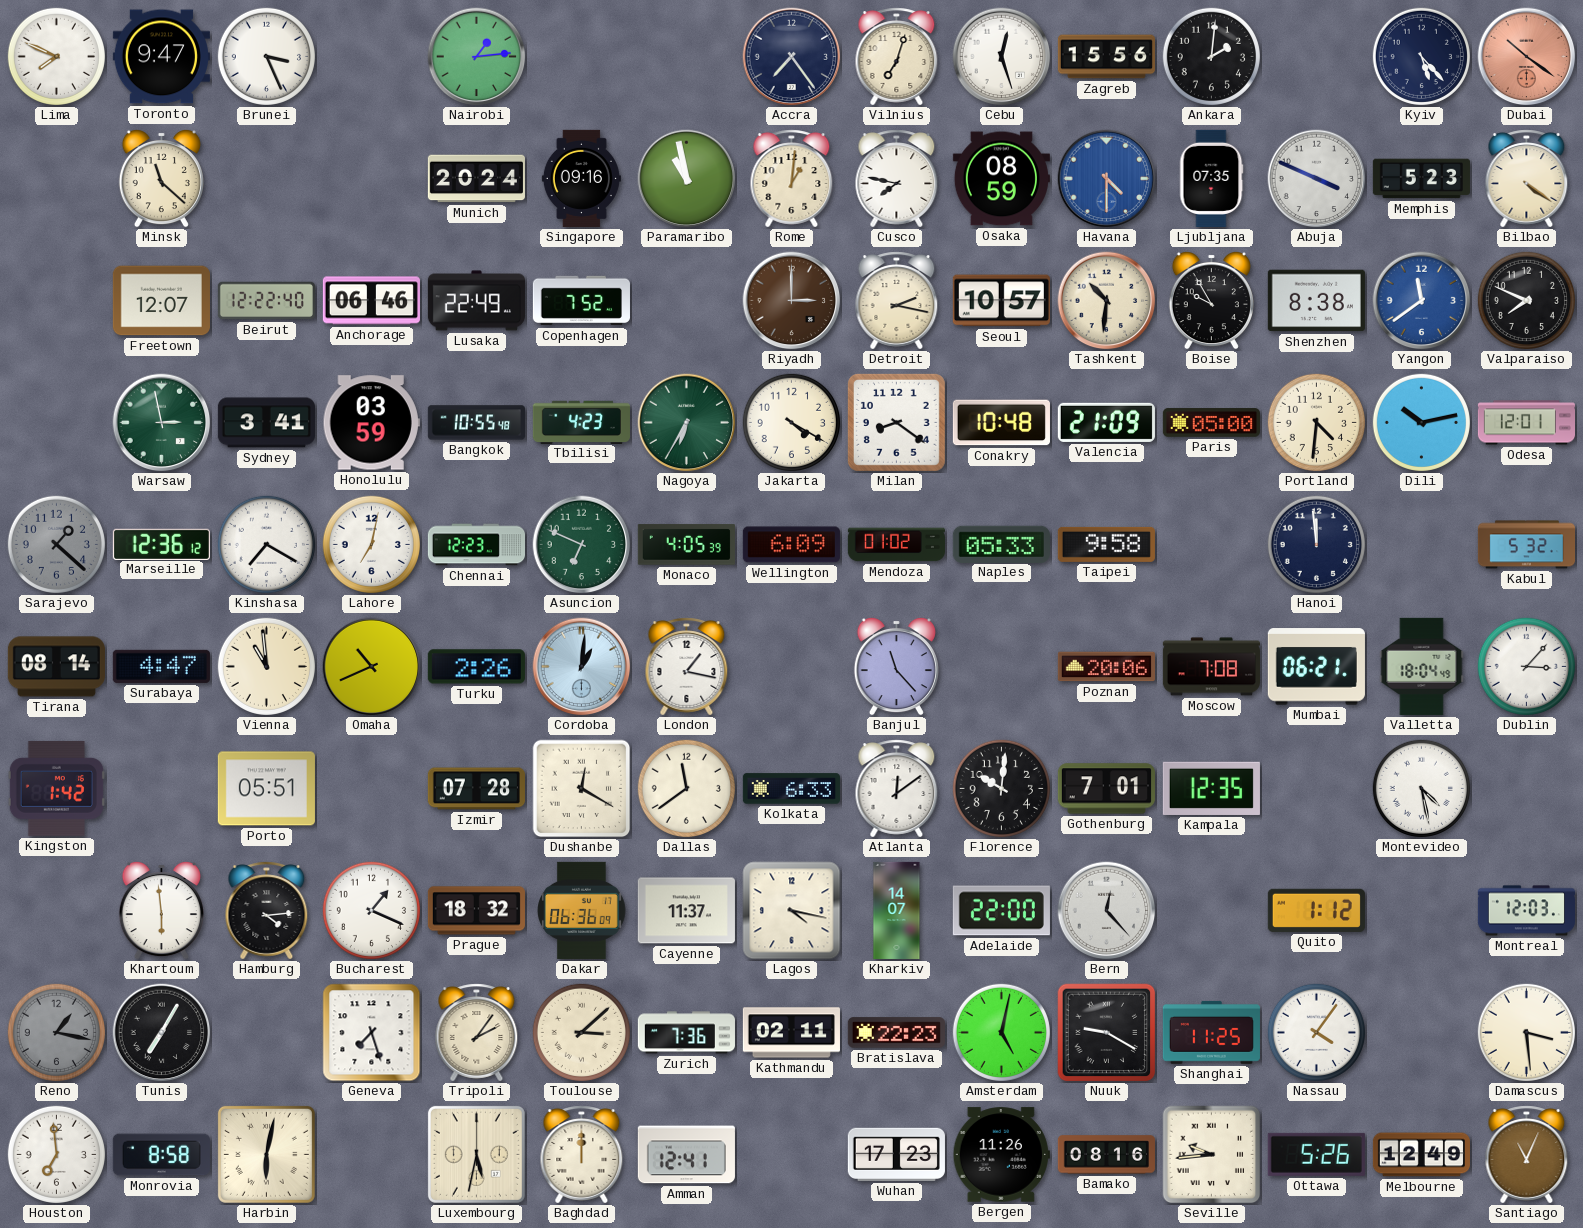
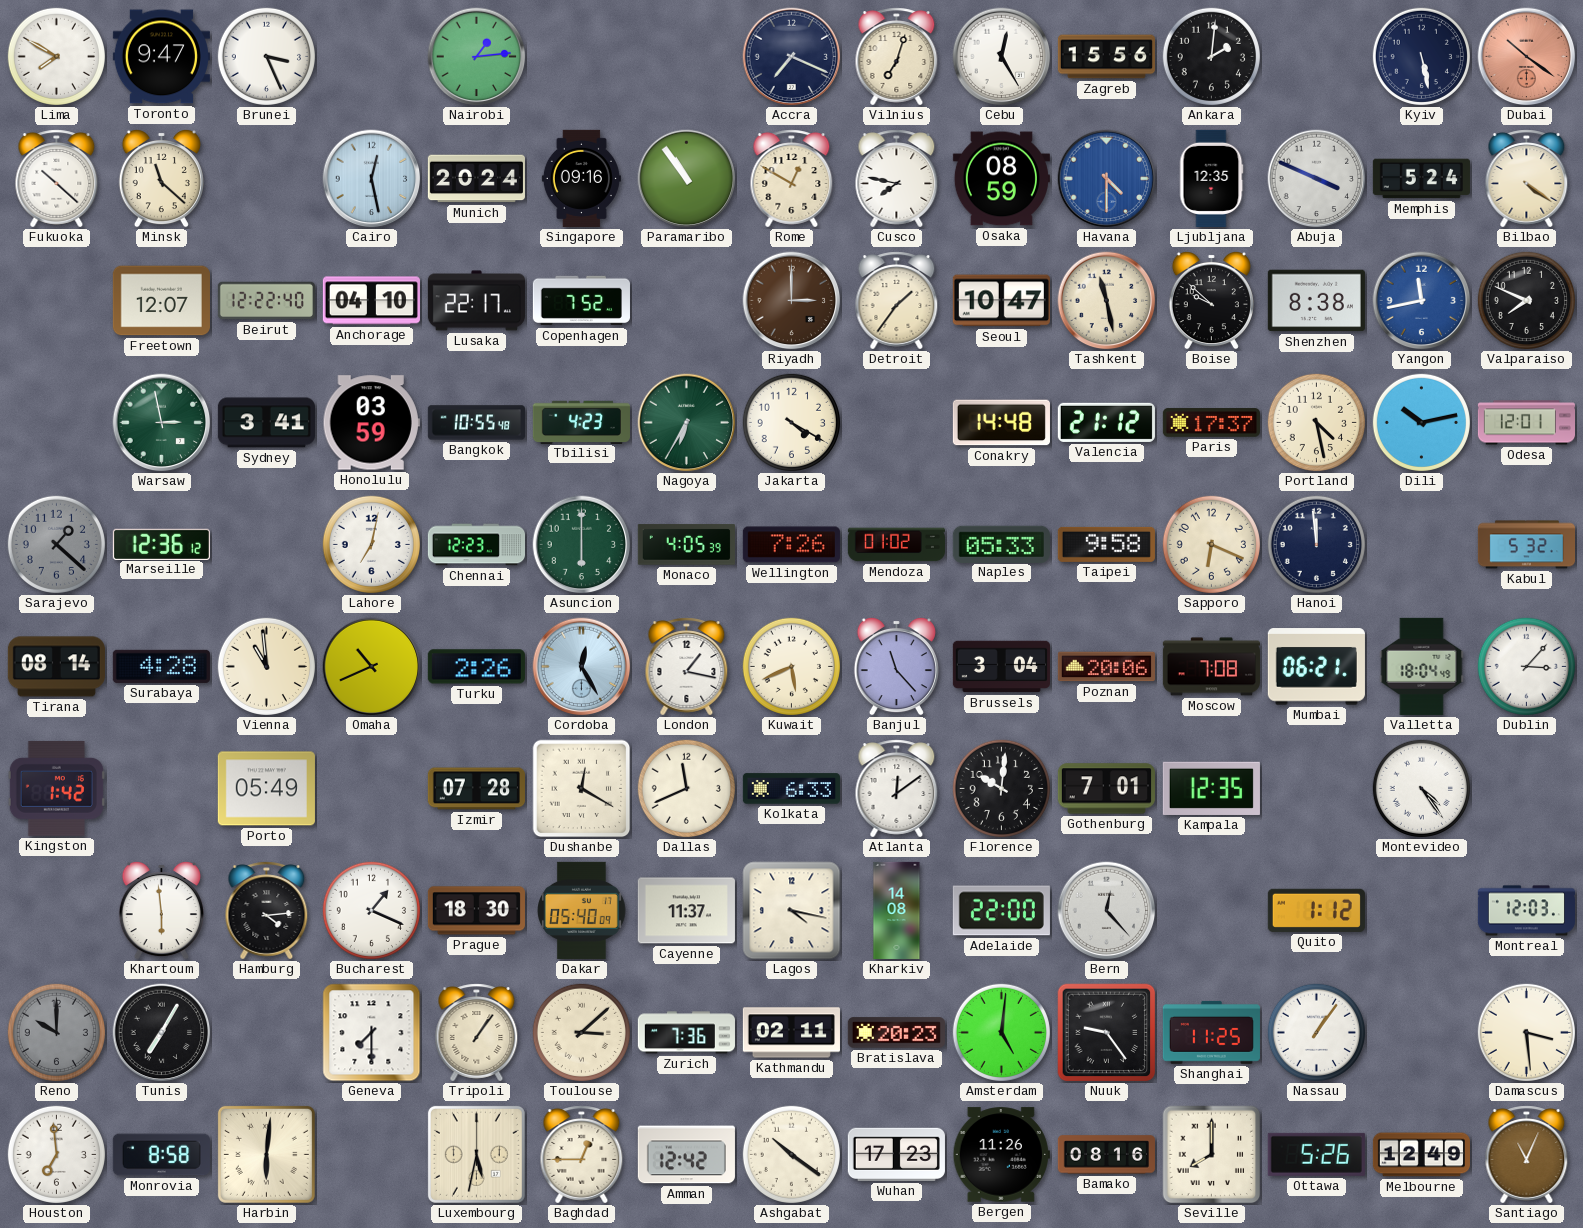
Lima: 7:49 -> 7:50 (56, 56)
Accra: 7:24 -> 7:19 (792, 57)
Cebu: 12:27 -> 12:25 (1002, 57)
Kyiv: 5:23 -> 5:28 (1421, 56)
Fukuoka: none -> 10:22 (57, 179)
Cairo: none -> 12:28 (372, 179)
Paramaribo: 10:58 -> 10:54 (687, 179)
Rome: 1:01 -> 12:50 (792, 179)
Ljubljana: 07:35 -> 12:35 (1211, 178)
Memphis: 5:23 -> 5:24 (1421, 179)
Anchorage: 06:46 -> 04:10 (371, 301)
Lusaka: 22:49 -> 22:17 (476, 301)
Detroit: 2:17 -> 1:36 (897, 301)
Seoul: 10:57 -> 10:47 (1001, 301)
Tashkent: 10:31 -> 11:28 (1107, 301)
Boise: 9:55 -> 9:52 (1211, 300)
Yangon: 11:39 -> 11:43 (1422, 301)
Milan: 8:21 -> none (896, 422)
Conakry: 10:48 -> 14:48 (1001, 423)
Valencia: 21:09 -> 21:12 (1106, 422)
Paris: 05:00 -> 17:37 (1211, 423)
Portland: 4:31 -> 4:28 (1316, 422)
Kinshasa: 7:20 -> none (266, 544)
Asuncion: 6:49 -> 6:00 (582, 545)
Wellington: 6:09 -> 7:26 (791, 545)
Sapporo: none -> 6:19 (1211, 544)
Surabaya: 4:47 -> 4:28 (161, 666)
Cordoba: 1:01 -> 12:25 (582, 667)
Kuwait: none -> 5:41 (791, 666)
Brussels: none -> 3:04 (1001, 667)
Porto: 05:51 -> 05:49 (266, 789)
Dallas: 11:39 -> 11:41 (686, 788)
Montevideo: 4:28 -> 4:24 (1421, 788)
Prague: 18:32 -> 18:30 (476, 911)
Dakar: 06:36 -> 05:40 (582, 910)
Kharkiv: 14:07 -> 14:08 (897, 910)
Reno: 1:17 -> 10:00 (56, 1032)
Geneva: 7:27 -> 7:30 (372, 1033)
Tripoli: 2:06 -> 1:06 (477, 1033)
Bratislava: 22:23 -> 20:23 (896, 1033)
Amsterdam: 5:02 -> 5:01 (1001, 1032)
Nuuk: 9:20 -> 9:24 (1107, 1033)
Nassau: 4:06 -> 1:06 (1316, 1032)
Harbin: 6:02 -> 6:01 (266, 1154)
Baghdad: 12:00 -> 12:45 (582, 1155)
Amman: 12:41 -> 12:42 (686, 1155)
Ashgabat: none -> 10:21 (791, 1154)
Seville: 9:44 -> 8:00 (1212, 1155)
